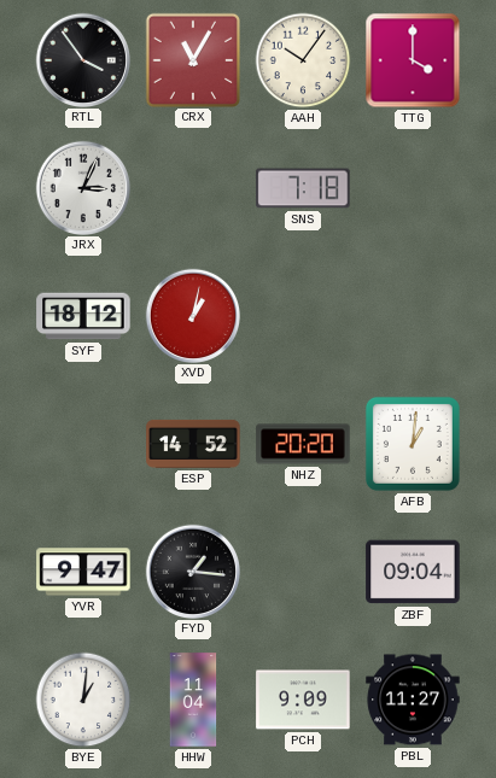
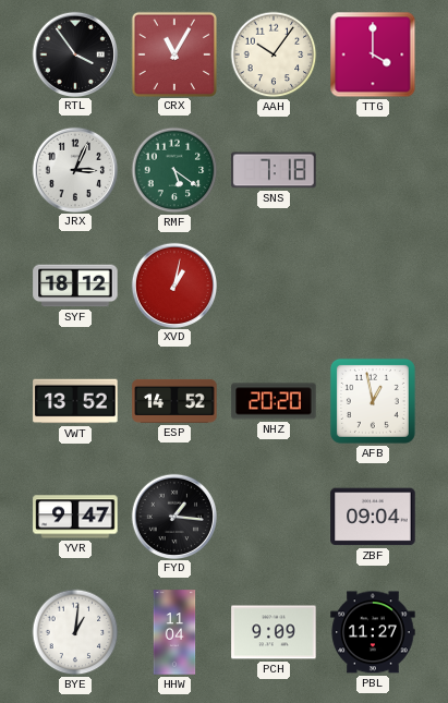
RMF: none -> 5:21 (174, 170)
VWT: none -> 13:52 (75, 401)
AFB: 1:01 -> 12:58 (373, 401)
